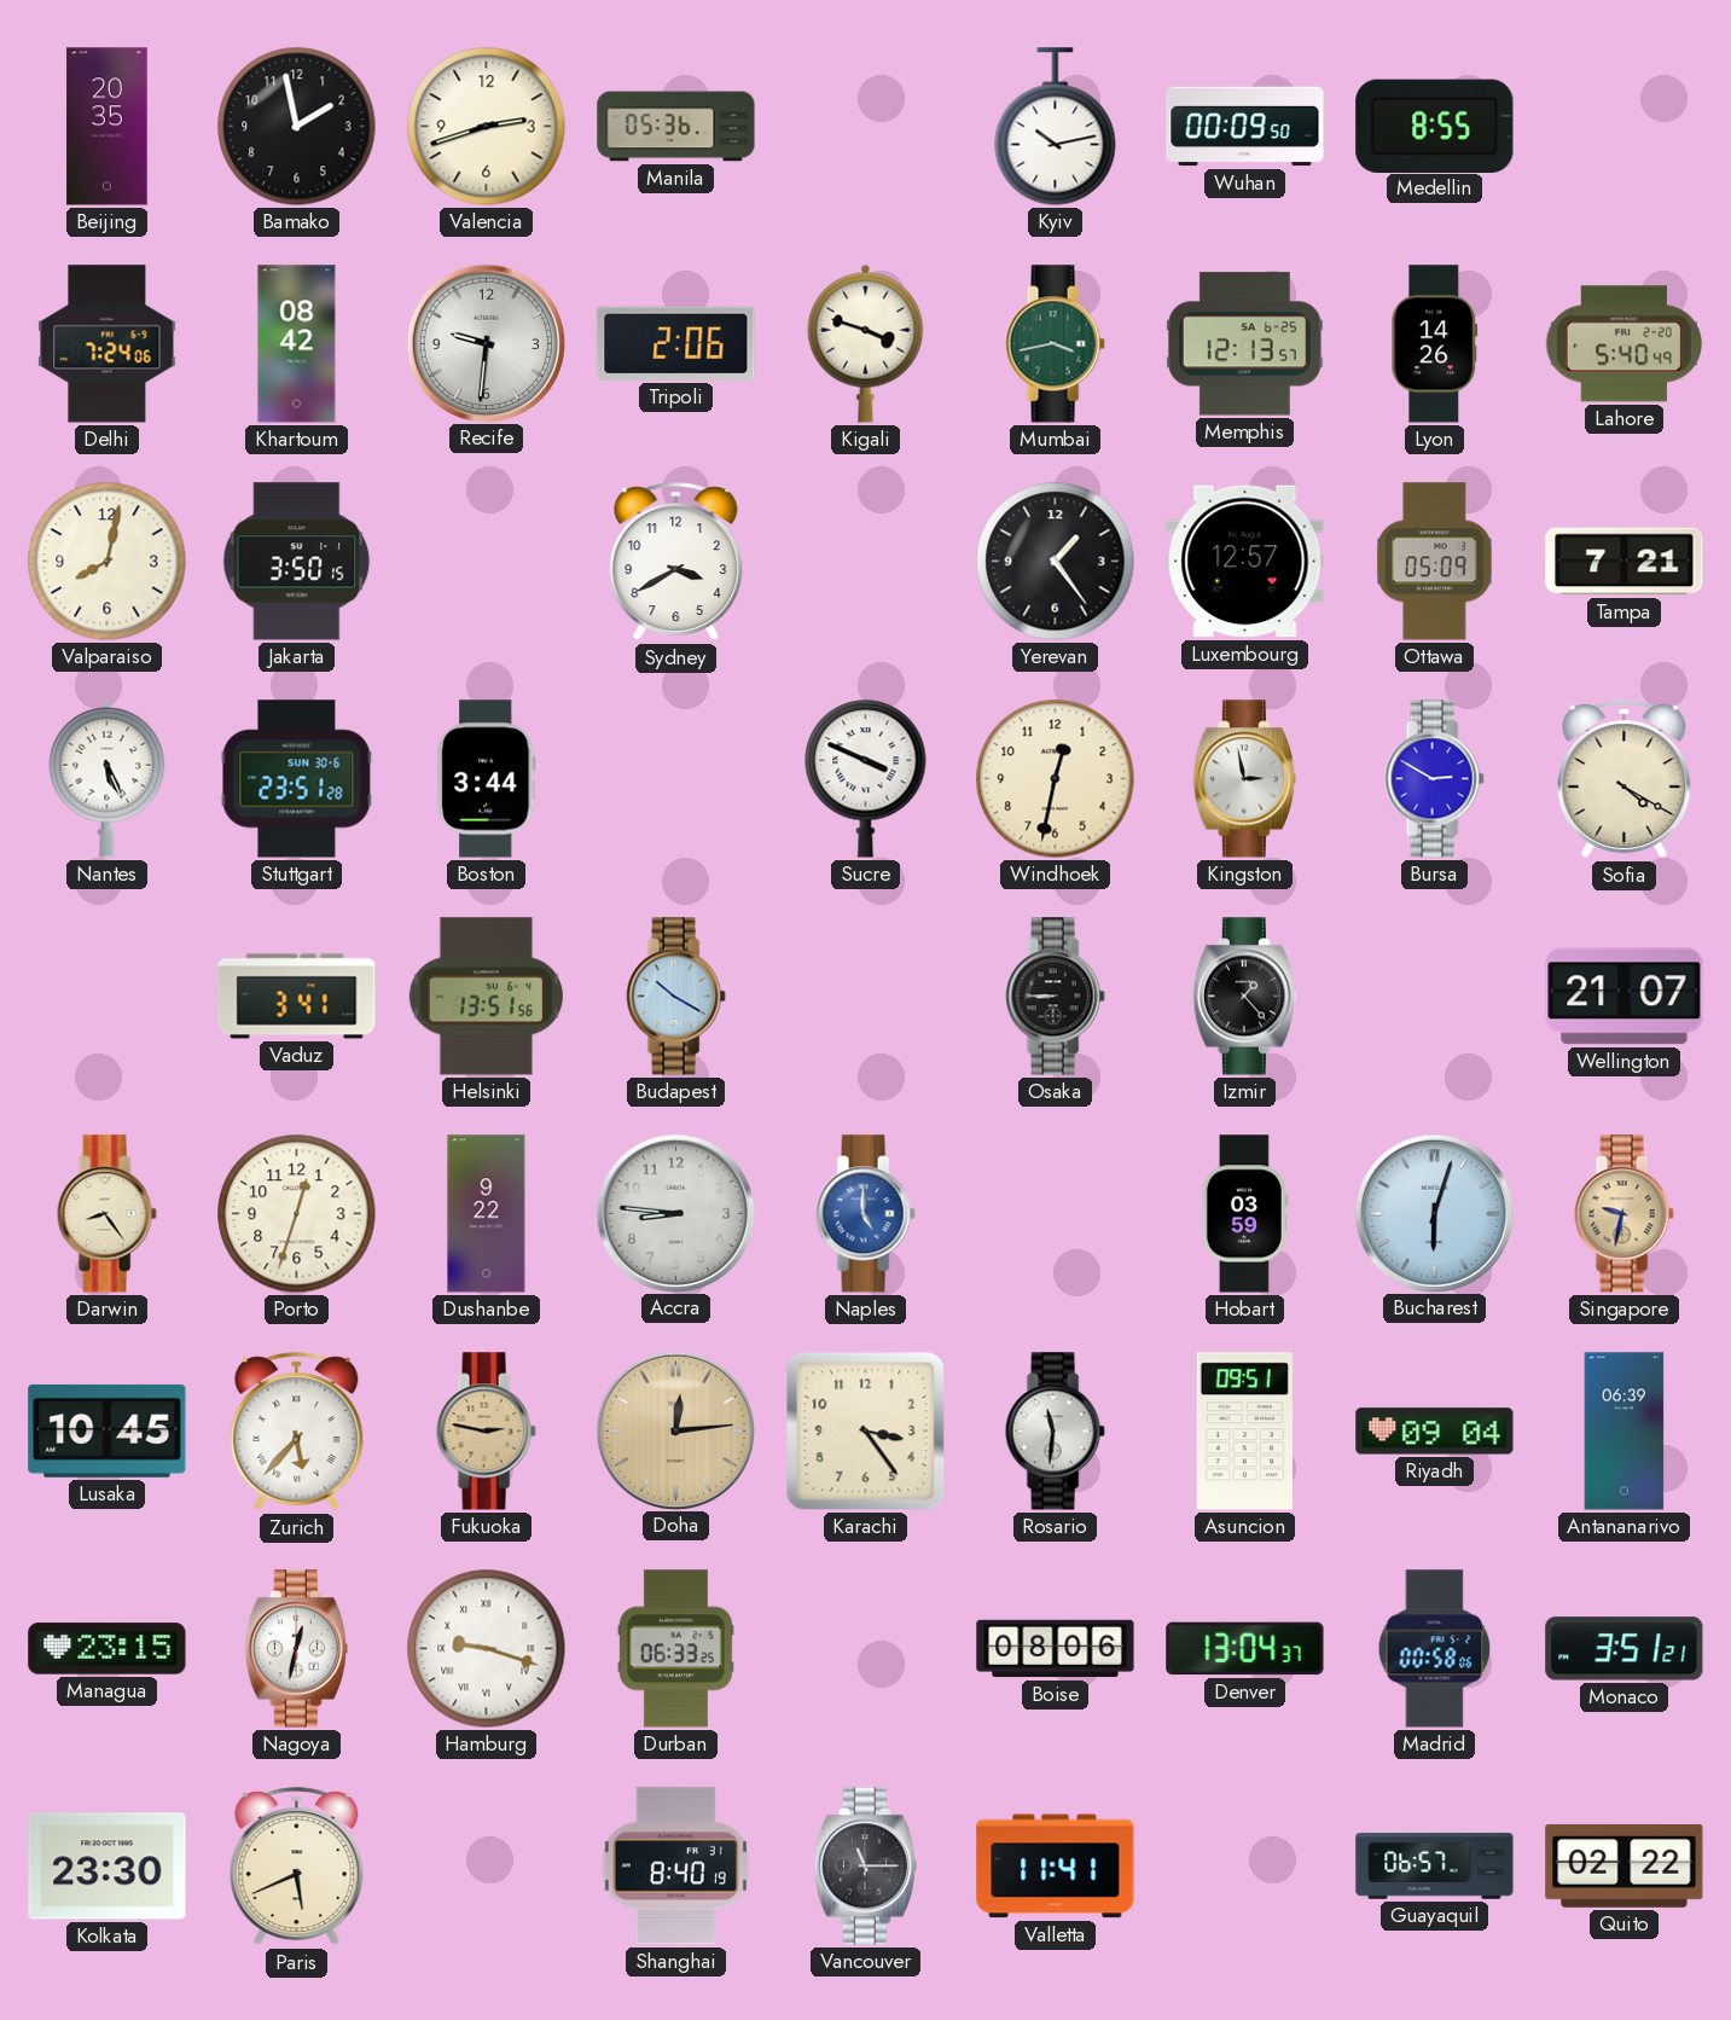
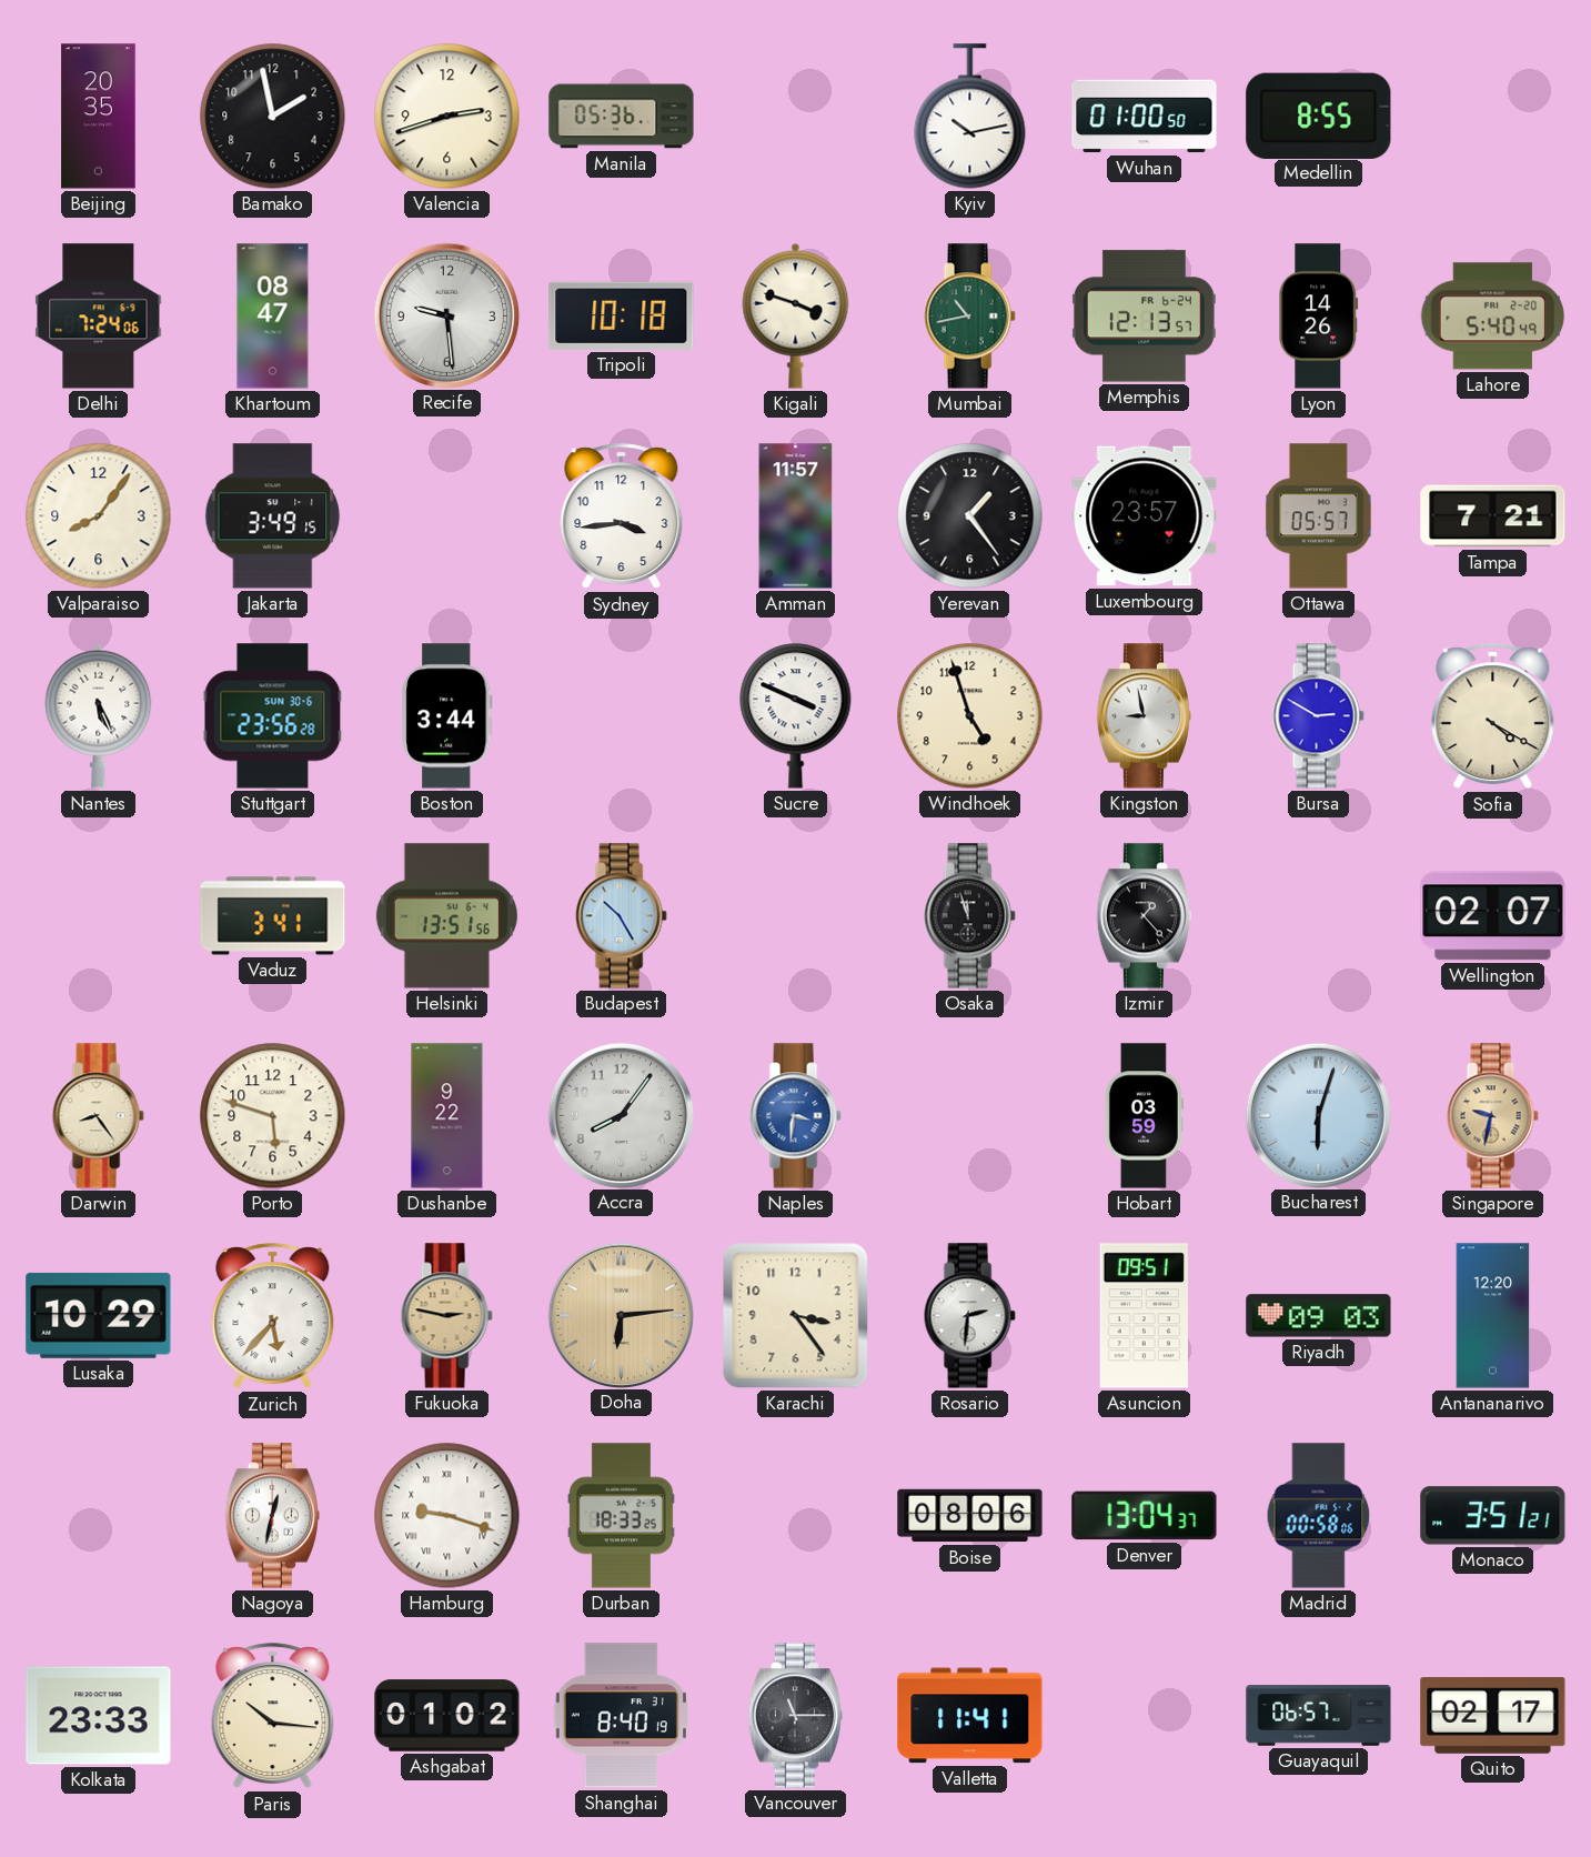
Wuhan: 00:09 -> 01:00 (1145, 117)
Khartoum: 08:42 -> 08:47 (273, 317)
Recife: 9:31 -> 9:29 (446, 315)
Tripoli: 2:06 -> 10:18 (622, 315)
Mumbai: 3:43 -> 10:43 (969, 317)
Memphis date: SA 6-25 -> FR 6-24 (1144, 317)
Valparaiso: 8:02 -> 8:06 (99, 516)
Jakarta: 3:50 -> 3:49 (273, 516)
Sydney: 3:40 -> 3:44 (622, 516)
Amman: none -> 11:57 (796, 516)
Luxembourg: 12:57 -> 23:57 (1145, 516)
Ottawa: 05:09 -> 05:57 (1319, 516)
Stuttgart: 23:51 -> 23:56 (273, 716)
Windhoek: 12:32 -> 4:57 (970, 716)
Kingston: 2:58 -> 8:58 (1144, 716)
Budapest: 10:20 -> 10:25 (621, 916)
Osaka: 8:45 -> 11:57 (969, 916)
Wellington: 21:07 -> 02:07 (1493, 916)
Porto: 12:33 -> 5:48 (273, 1116)
Accra: 8:46 -> 8:06 (621, 1115)
Naples: 5:00 -> 3:31 (795, 1116)
Lusaka: 10:45 -> 10:29 (99, 1315)
Doha: 12:14 -> 6:14 (621, 1315)
Rosario: 11:31 -> 2:31 (969, 1316)
Riyadh: 09:04 -> 09:03 (1319, 1316)
Antananarivo: 06:39 -> 12:20 (1493, 1316)
Managua: 23:15 -> none (108, 1649)
Durban: 06:33 -> 18:33 (621, 1516)
Kolkata: 23:30 -> 23:33 (99, 1716)
Paris: 5:41 -> 10:16 (273, 1716)
Ashgabat: none -> 01:02 (447, 1716)
Quito: 02:22 -> 02:17 (1493, 1715)
